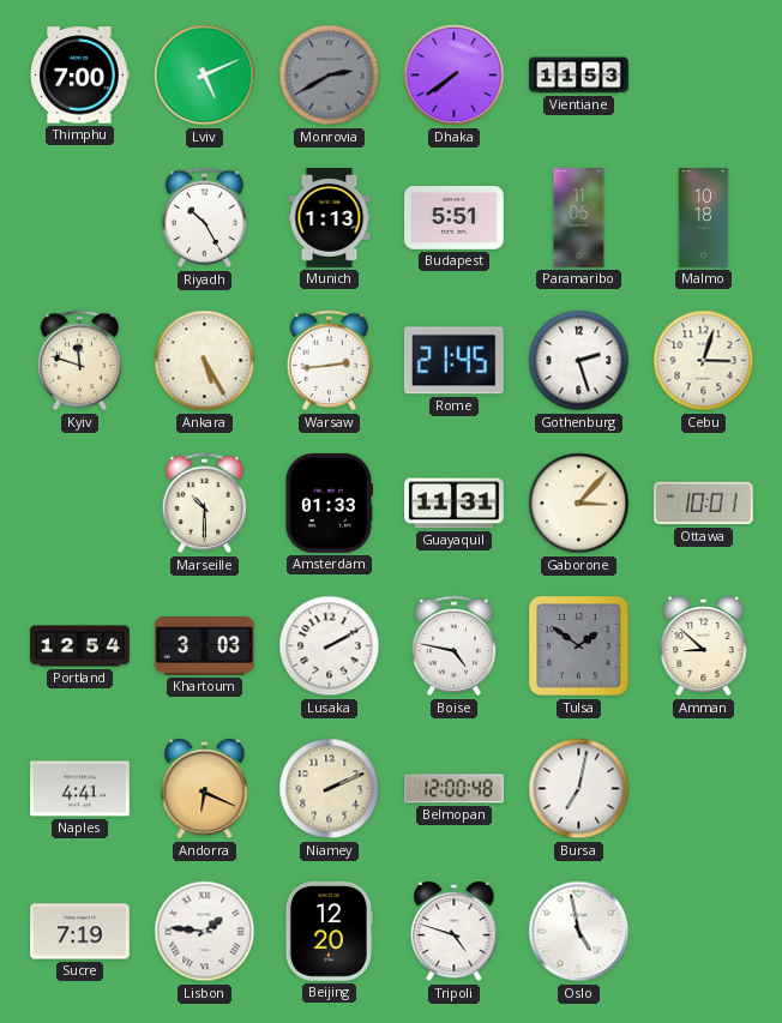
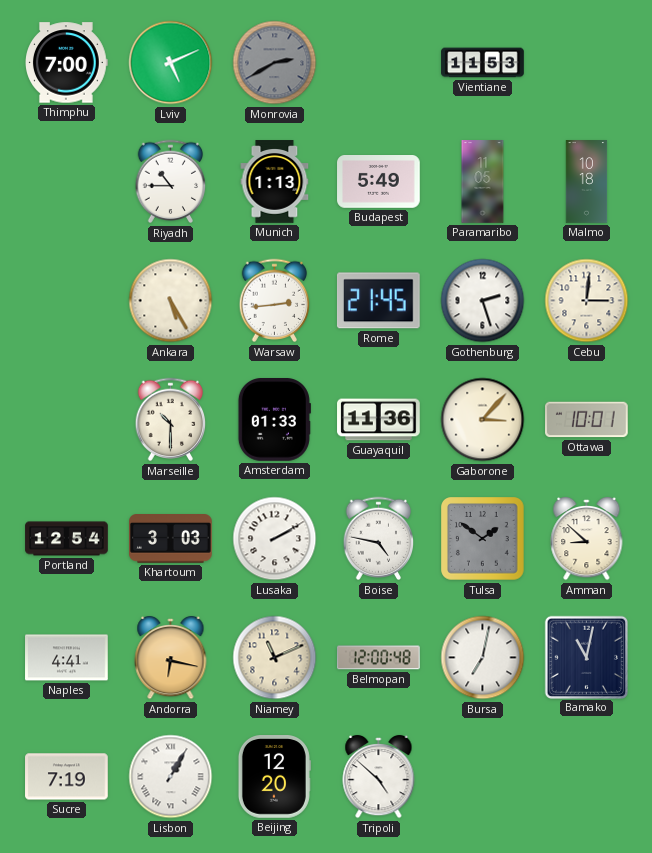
Dhaka: 7:39 -> none (455, 76)
Riyadh: 10:25 -> 10:45 (171, 182)
Budapest: 5:51 -> 5:49 (379, 182)
Kyiv: 11:48 -> none (80, 361)
Cebu: 3:03 -> 3:01 (587, 301)
Guayaquil: 11:31 -> 11:36 (379, 420)
Andorra: 6:19 -> 6:17 (171, 658)
Niamey: 2:11 -> 11:11 (275, 658)
Bamako: none -> 11:02 (586, 657)
Lisbon: 1:46 -> 1:05 (171, 777)
Tripoli: 4:48 -> 4:52 (379, 777)
Oslo: 4:58 -> none (579, 932)
